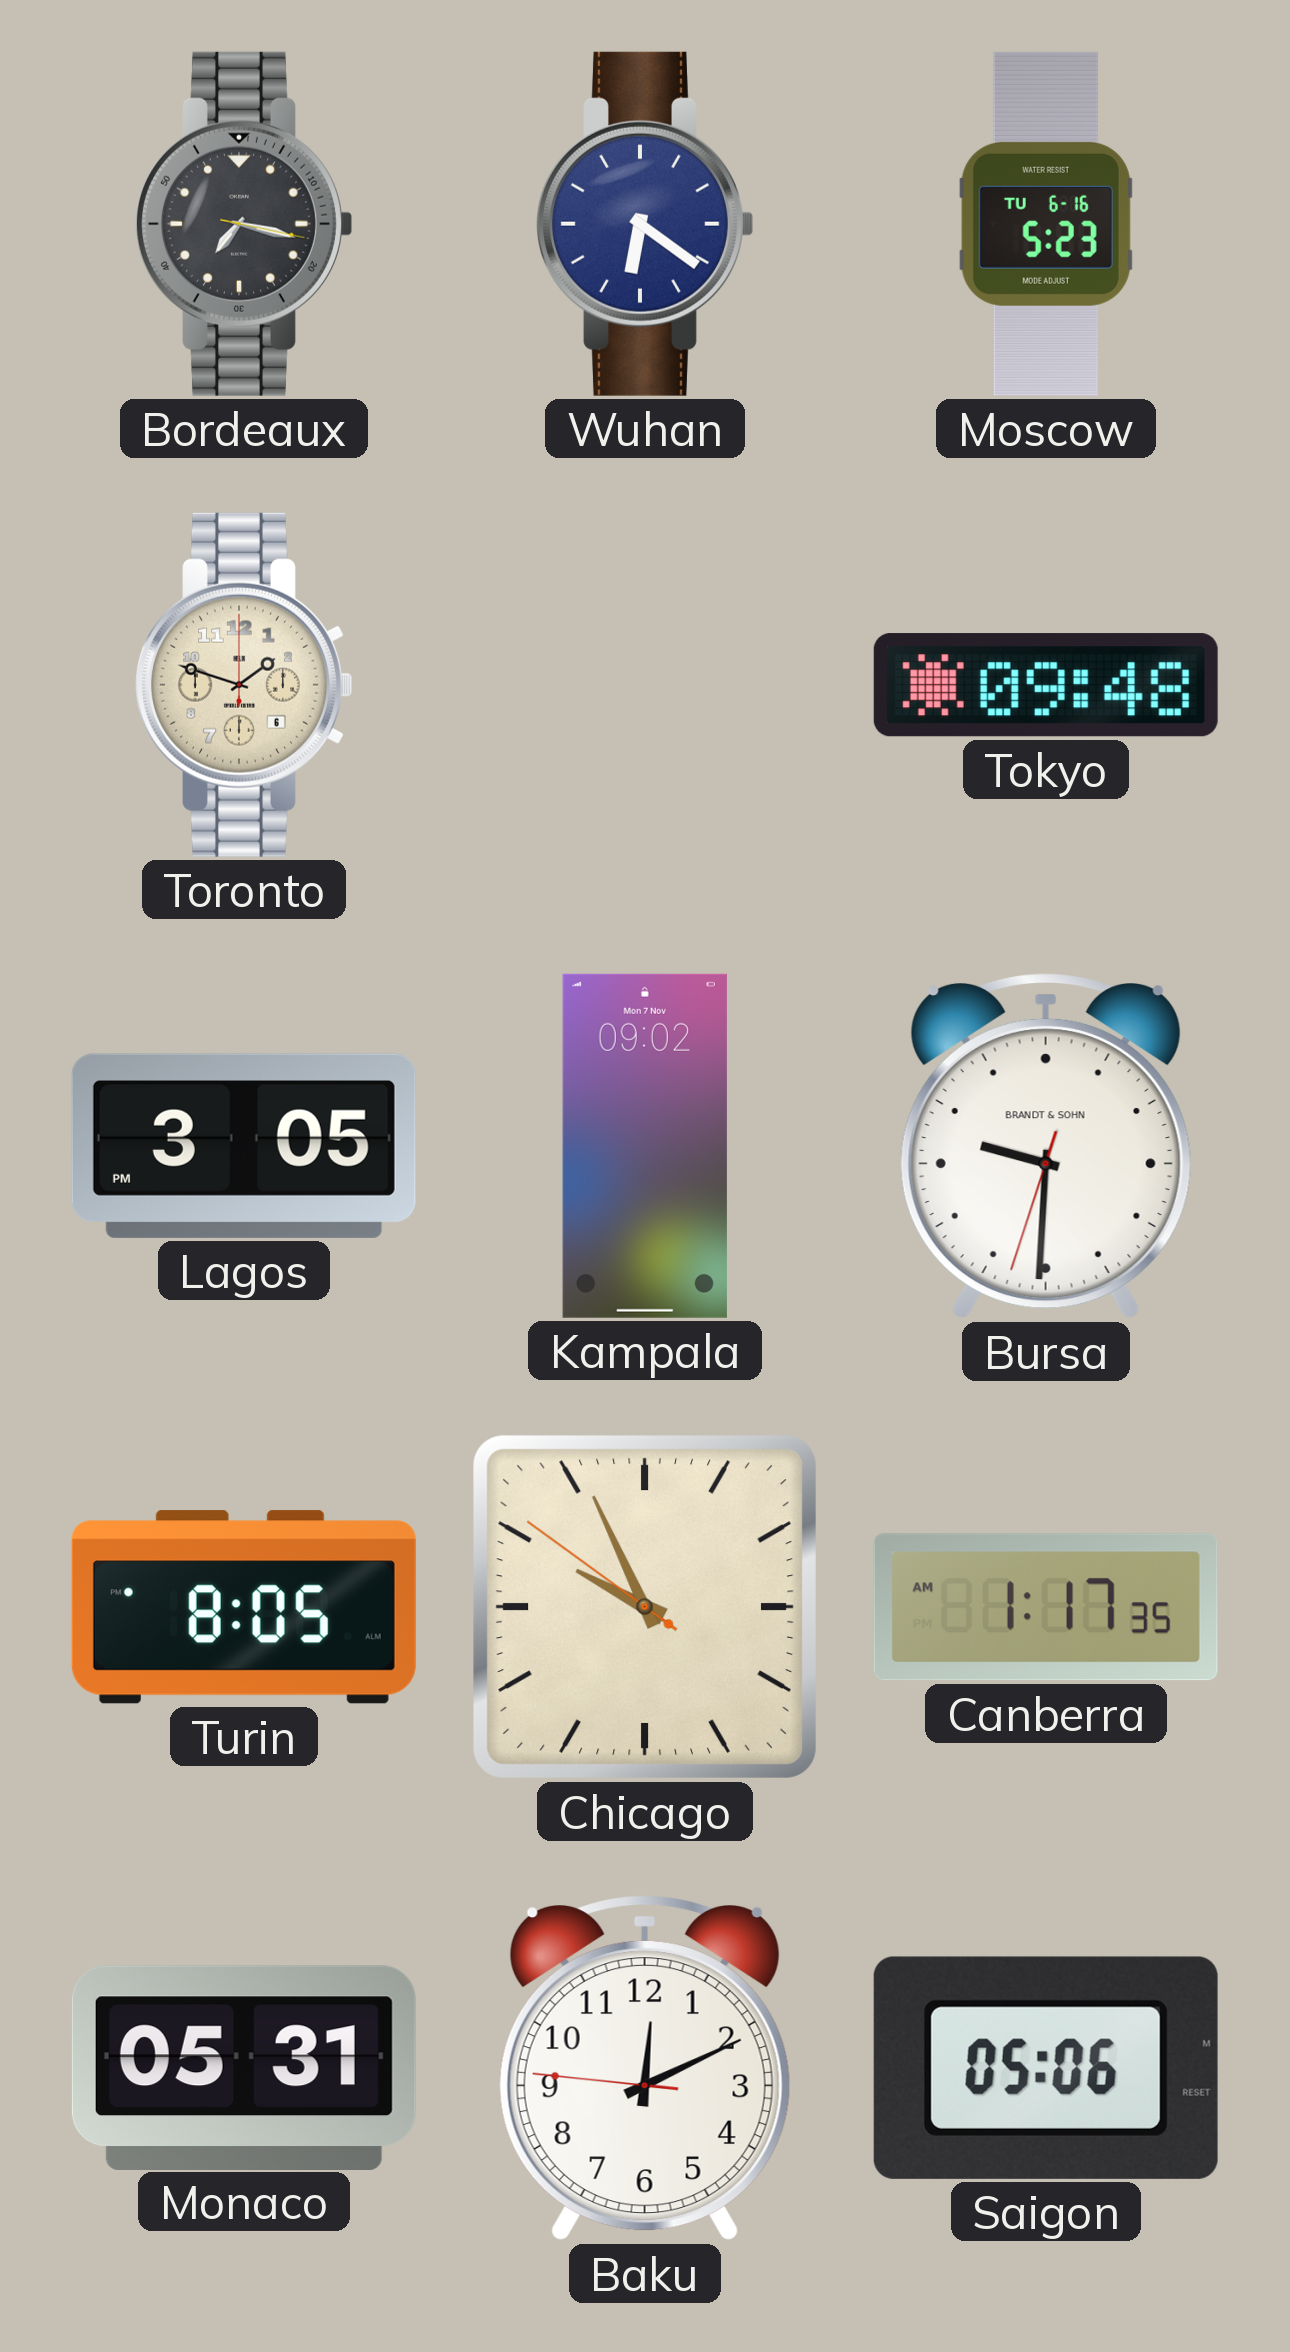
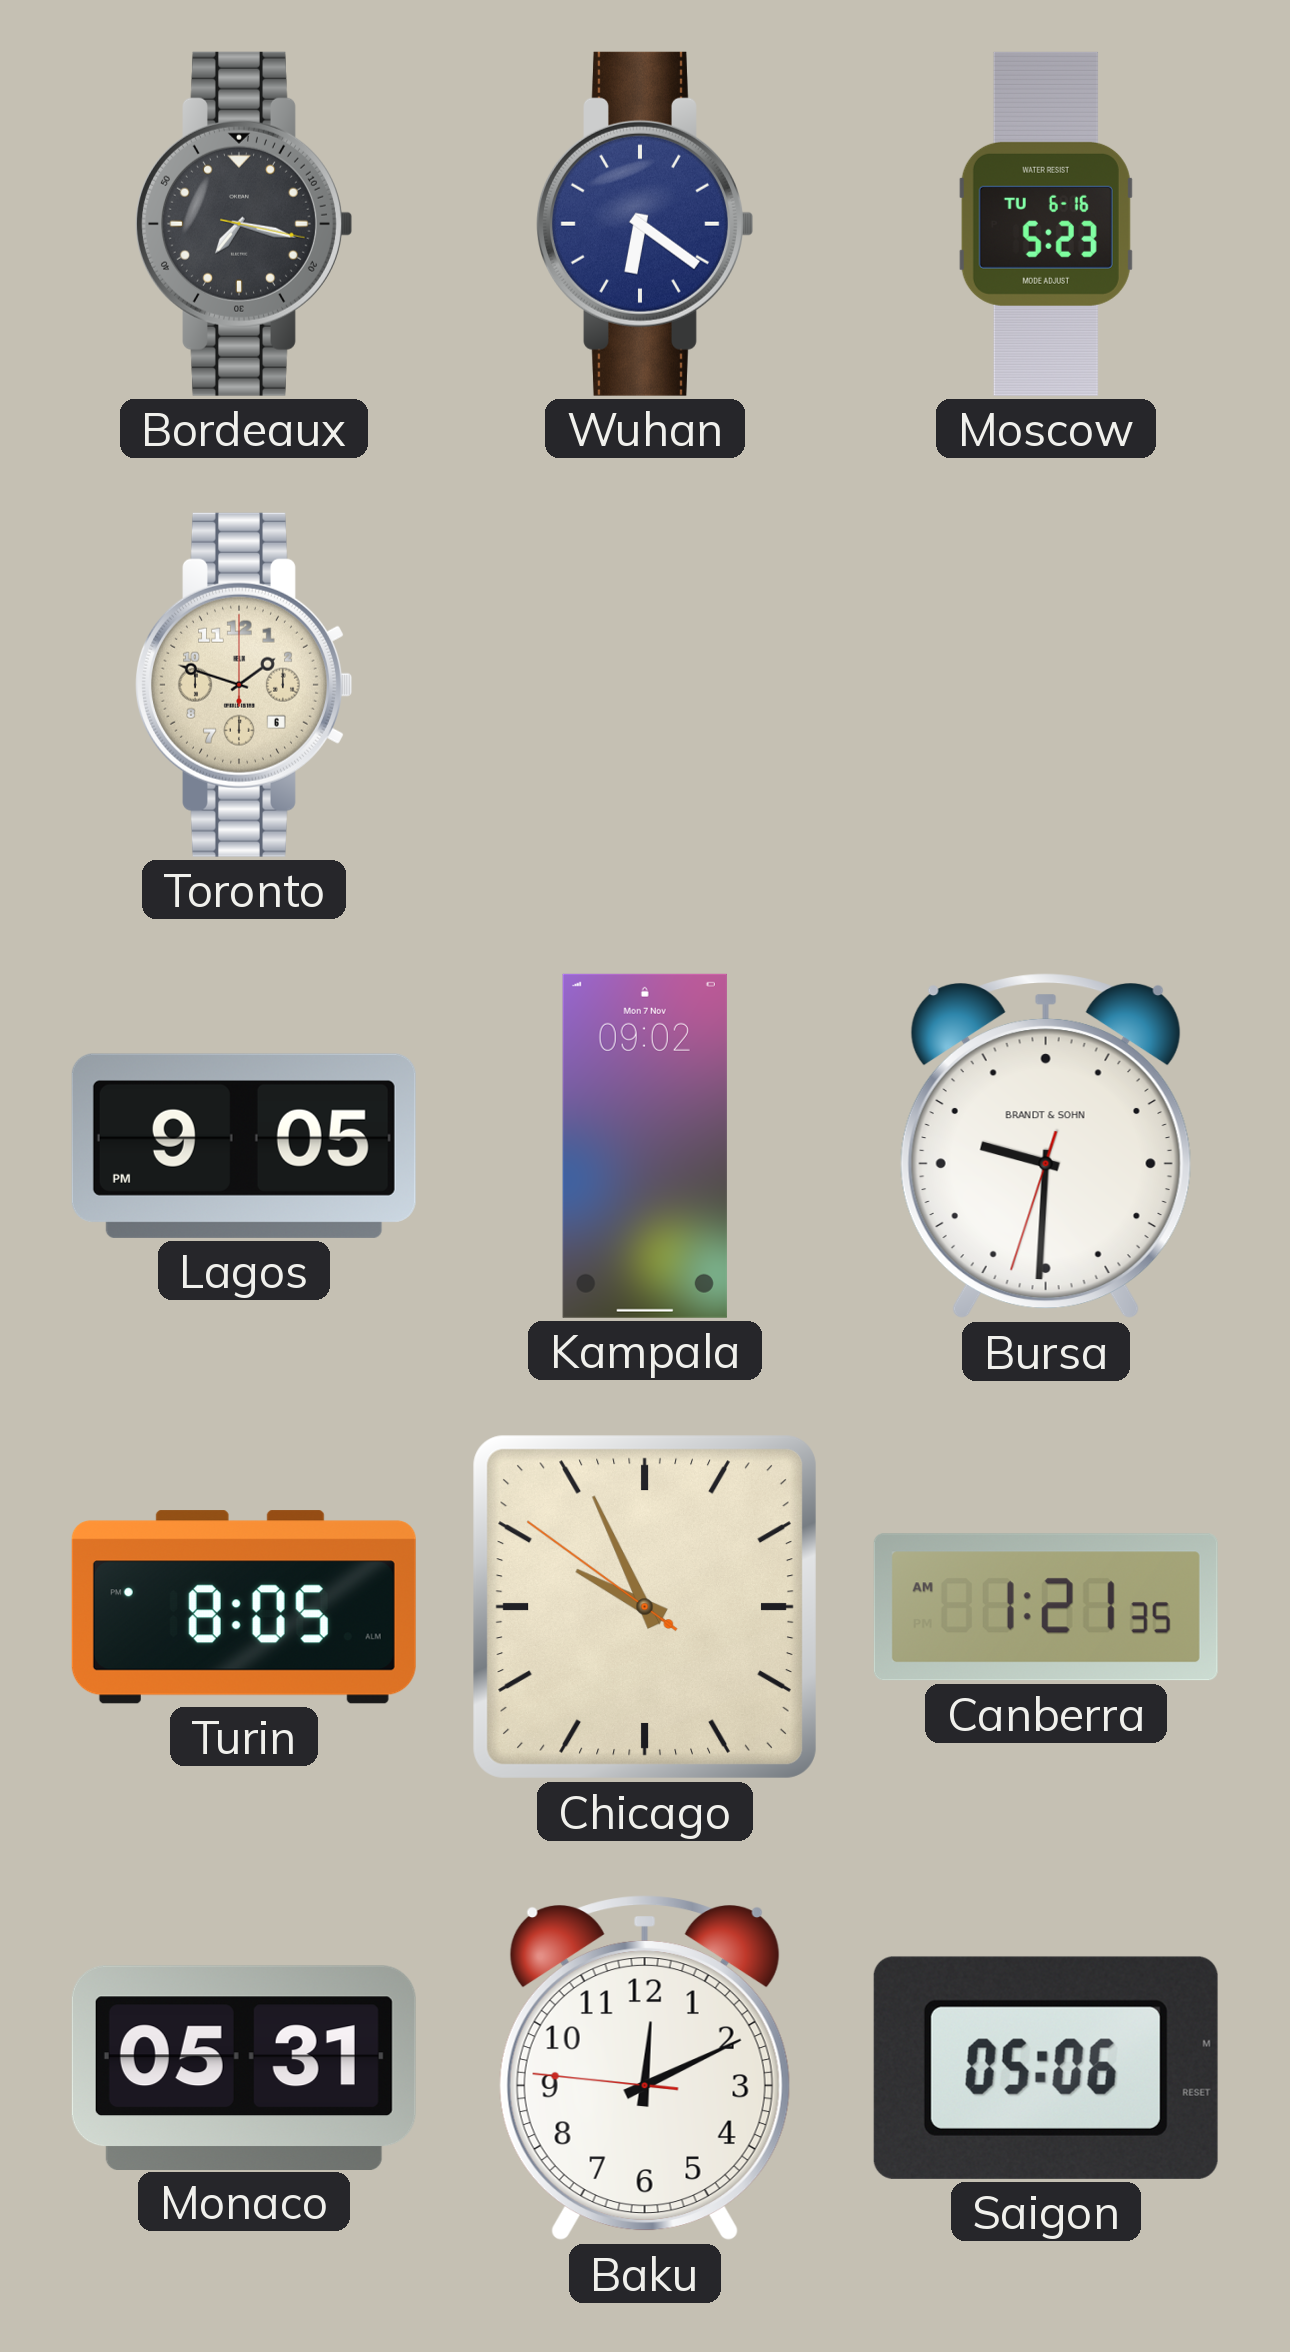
Tokyo: 09:48 -> none (1046, 685)
Lagos: 3:05 -> 9:05 (244, 1146)
Canberra: 1:17 -> 1:21 (1046, 1607)
